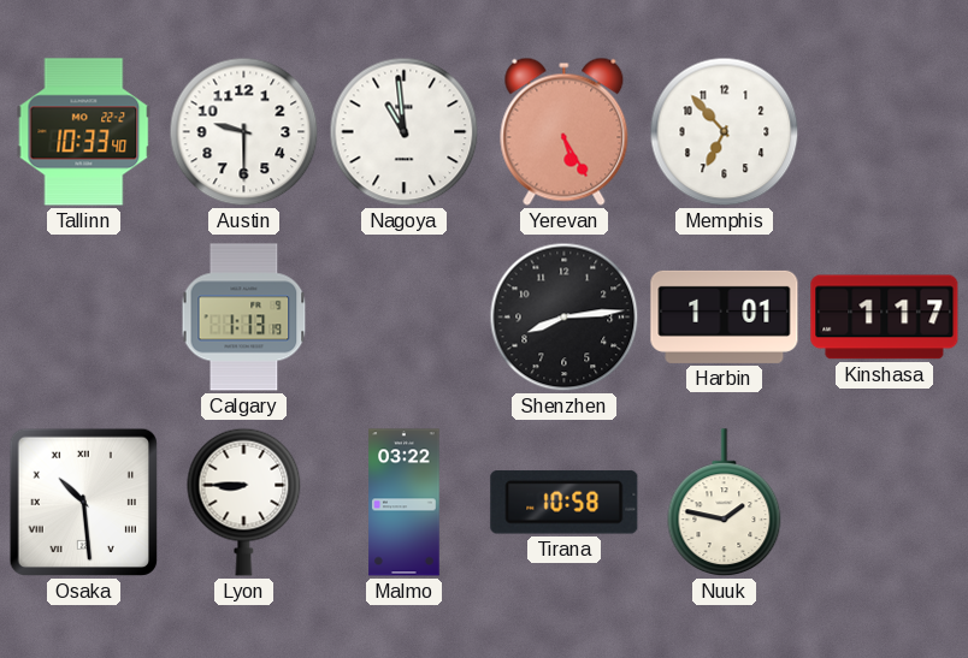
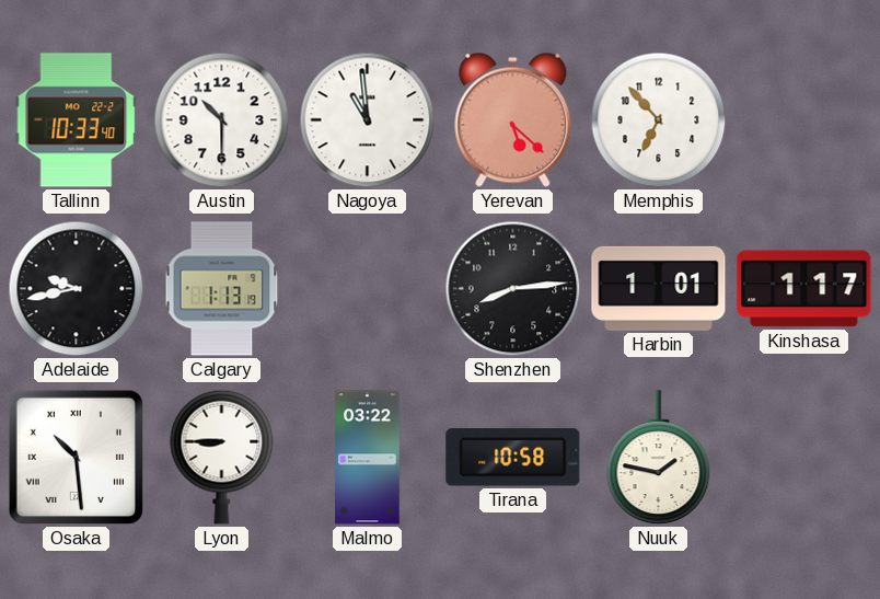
Austin: 9:30 -> 10:30 (222, 120)
Yerevan: 5:25 -> 5:22 (513, 119)
Adelaide: none -> 9:43 (77, 289)
